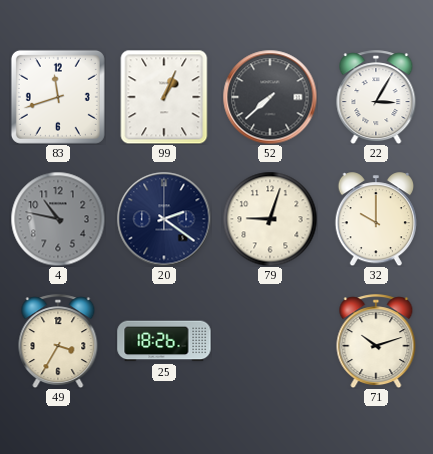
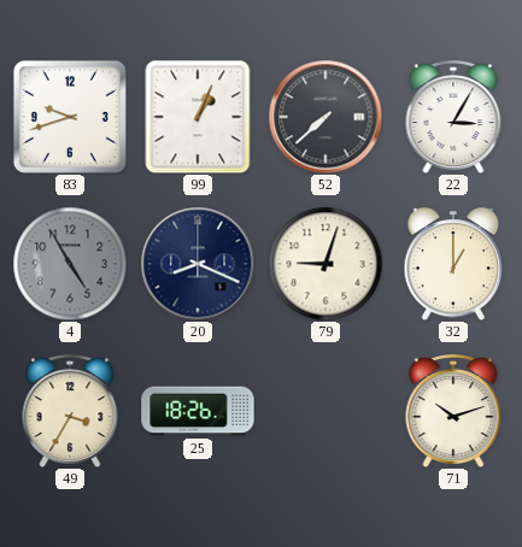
83: 11:42 -> 9:42 (70, 117)
4: 10:47 -> 4:55 (70, 264)
20: 2:21 -> 8:19 (198, 264)
32: 10:00 -> 1:00 (452, 264)
